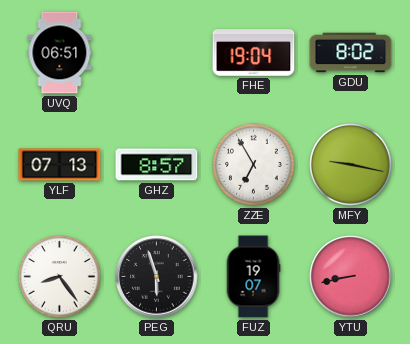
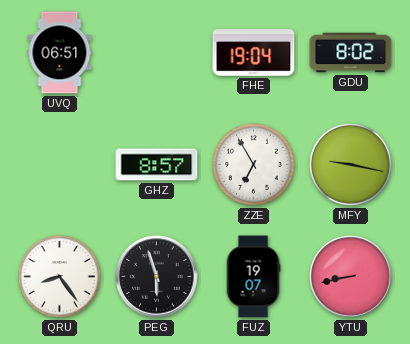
YLF: 07:13 -> none (60, 165)
